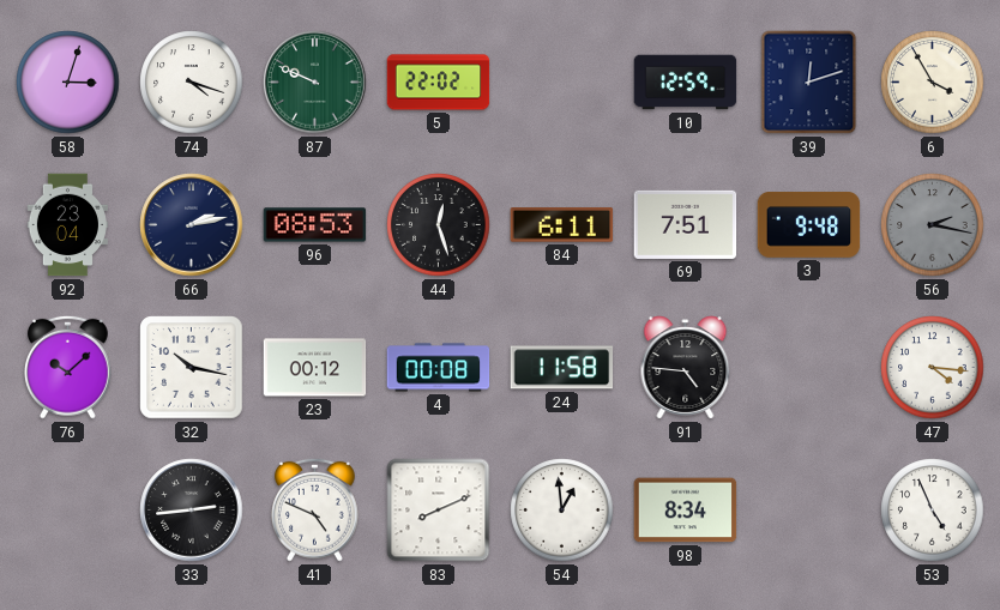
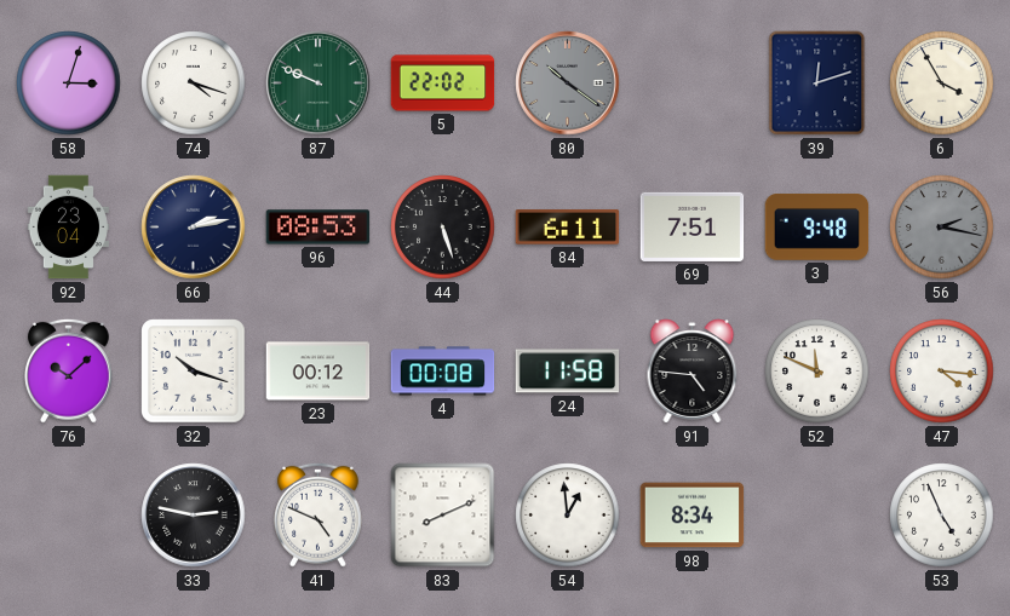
80: none -> 10:21 (568, 84)
10: 12:59 -> none (686, 83)
44: 12:27 -> 5:27 (443, 228)
32: 10:17 -> 10:18 (194, 372)
52: none -> 11:49 (817, 372)
33: 2:44 -> 2:47 (194, 516)
